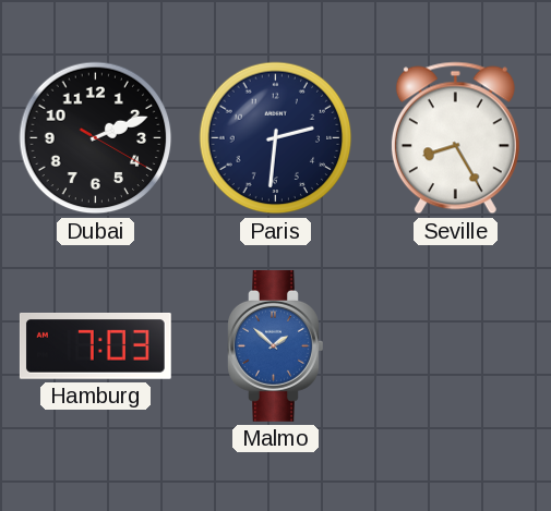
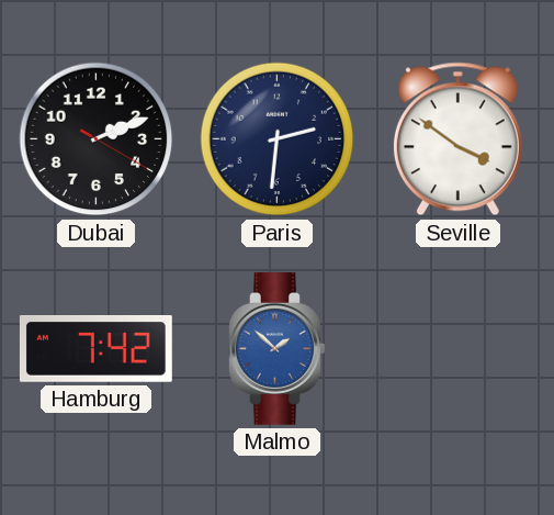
Seville: 8:25 -> 3:51 (457, 139)
Hamburg: 7:03 -> 7:42 (95, 349)
